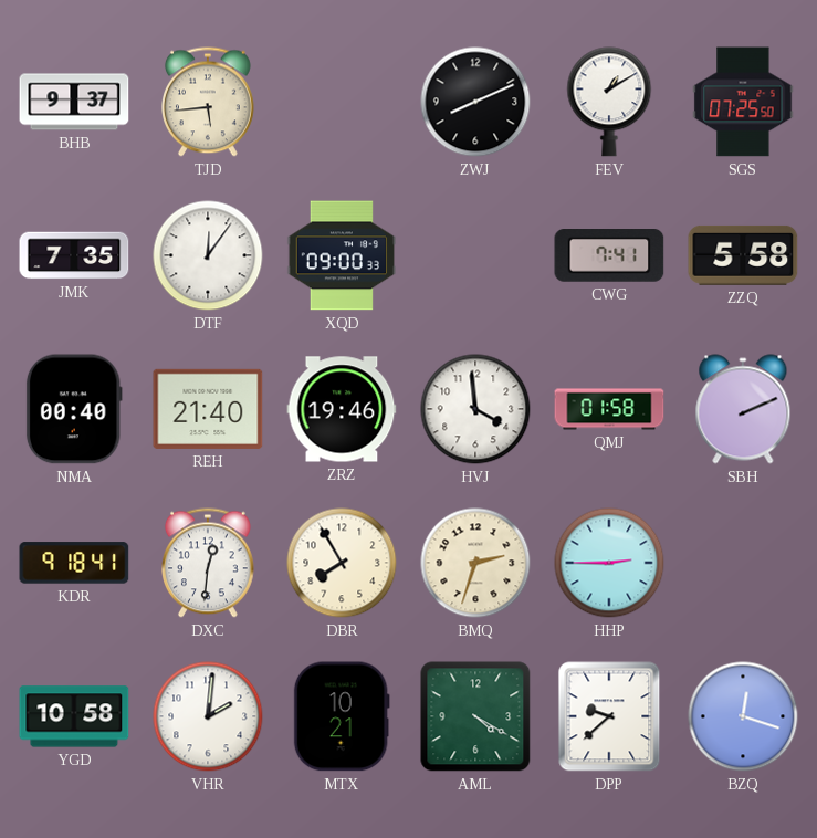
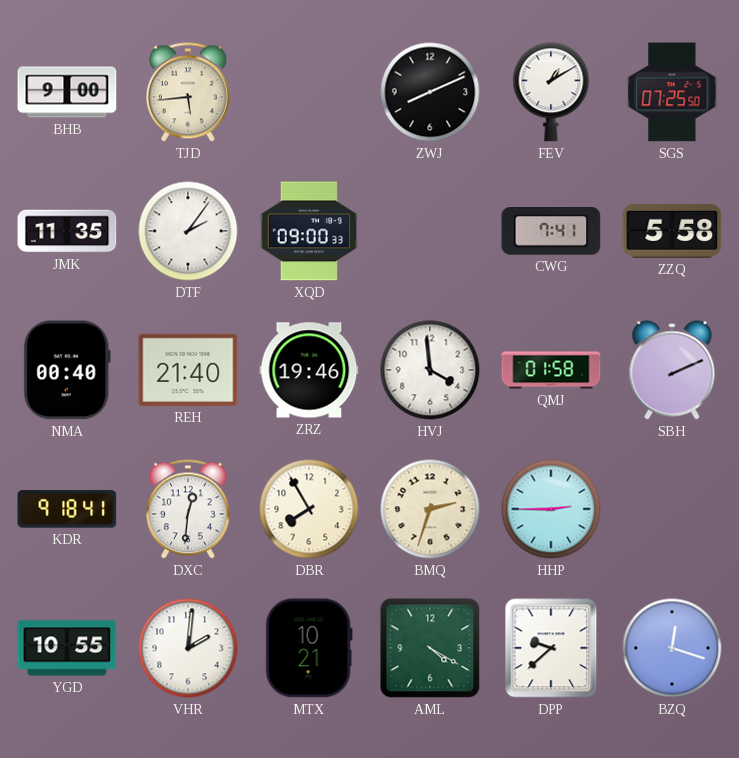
BHB: 9:37 -> 9:00 (67, 92)
JMK: 7:35 -> 11:35 (67, 231)
DTF: 12:06 -> 2:06 (188, 231)
YGD: 10:58 -> 10:55 (67, 648)
